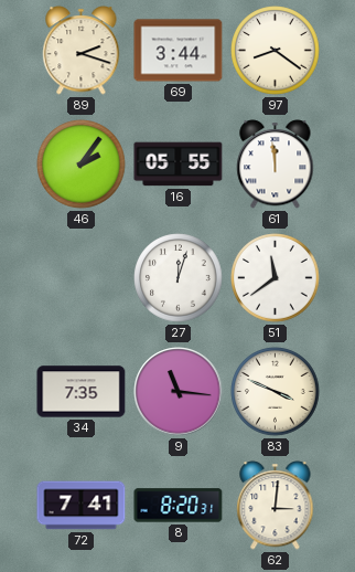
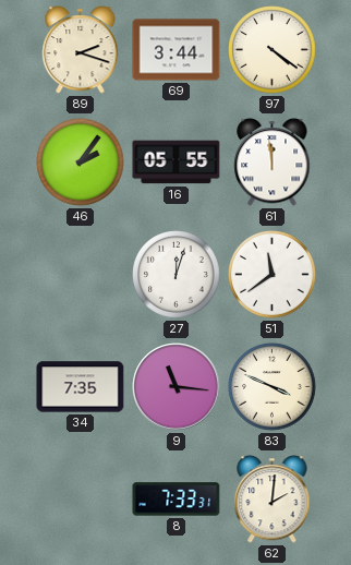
97: 8:21 -> 4:21 (273, 50)
72: 7:41 -> none (82, 506)
8: 8:20 -> 7:33 (177, 500)
62: 3:01 -> 2:01 (273, 500)
